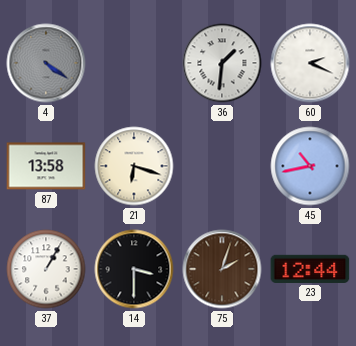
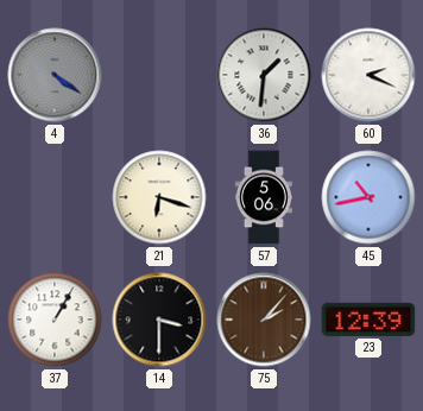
87: 13:58 -> none (46, 166)
57: none -> 5:06 (264, 197)
75: 2:03 -> 2:07 (264, 320)
23: 12:44 -> 12:39 (368, 320)
